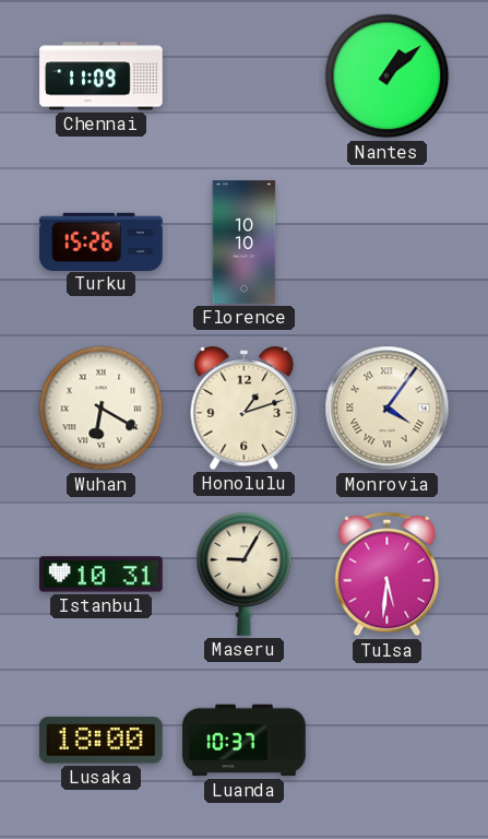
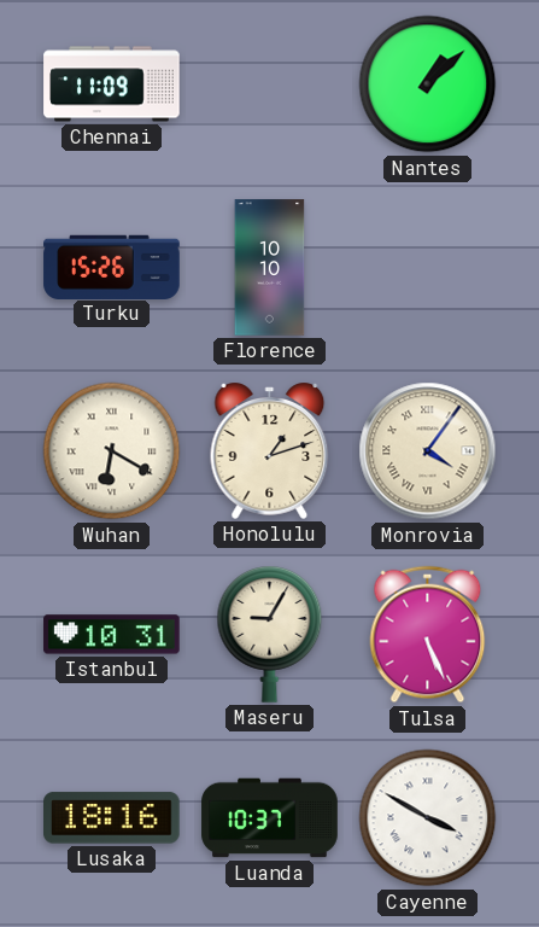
Tulsa: 5:31 -> 5:26 (428, 635)
Lusaka: 18:00 -> 18:16 (112, 818)
Cayenne: none -> 3:50 (428, 818)
